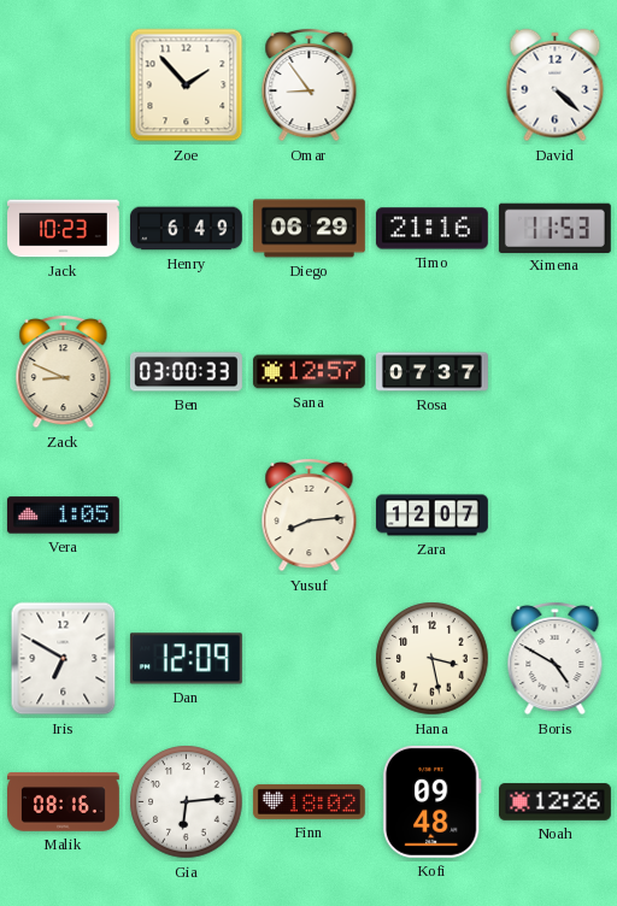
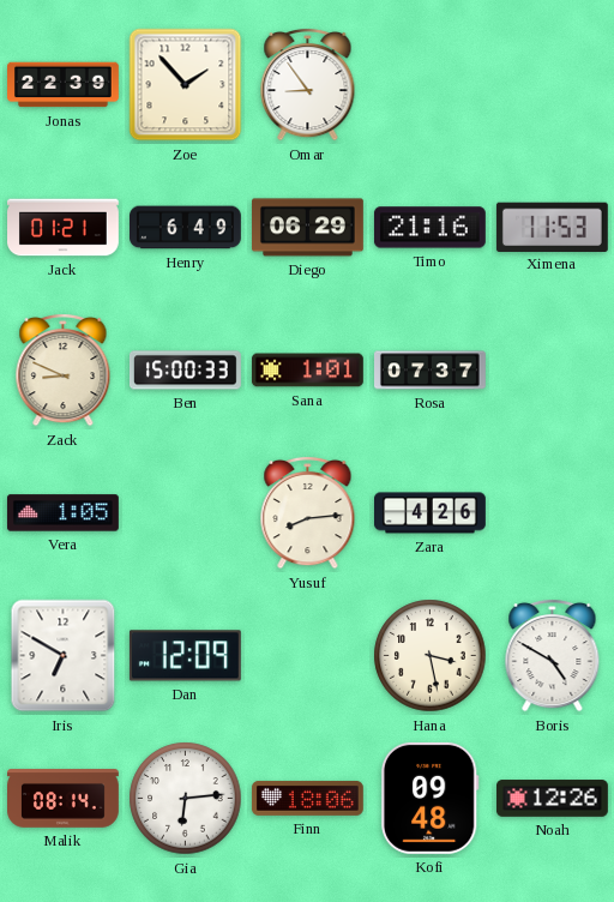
Jonas: none -> 22:39 (64, 85)
David: 4:22 -> none (556, 86)
Jack: 10:23 -> 01:21 (64, 228)
Ben: 03:00 -> 15:00 (186, 371)
Sana: 12:57 -> 1:01 (307, 371)
Zara: 12:07 -> 4:26 (431, 513)
Malik: 08:16 -> 08:14 (64, 799)
Finn: 18:02 -> 18:06 (307, 798)
